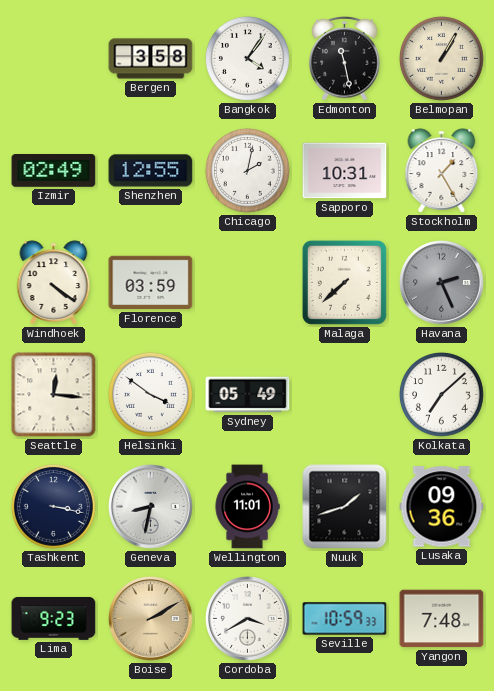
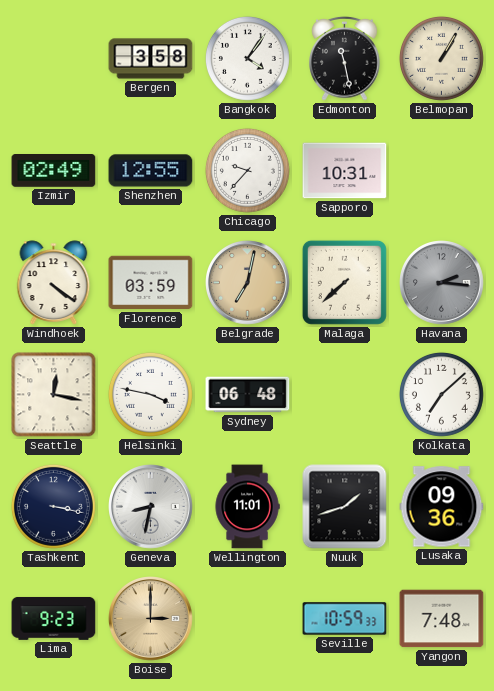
Chicago: 2:02 -> 9:37 (247, 170)
Stockholm: 1:25 -> none (442, 171)
Belgrade: none -> 7:02 (248, 283)
Havana: 2:26 -> 2:16 (442, 283)
Seattle: 12:16 -> 12:17 (54, 395)
Helsinki: 3:51 -> 3:47 (150, 394)
Sydney: 05:49 -> 06:48 (248, 395)
Boise: 2:10 -> 3:00 (151, 619)
Cordoba: 3:40 -> none (248, 619)
